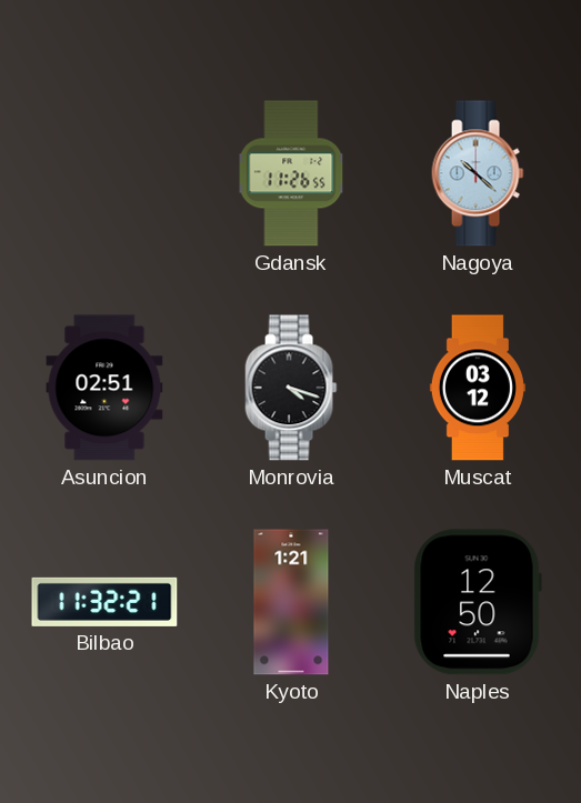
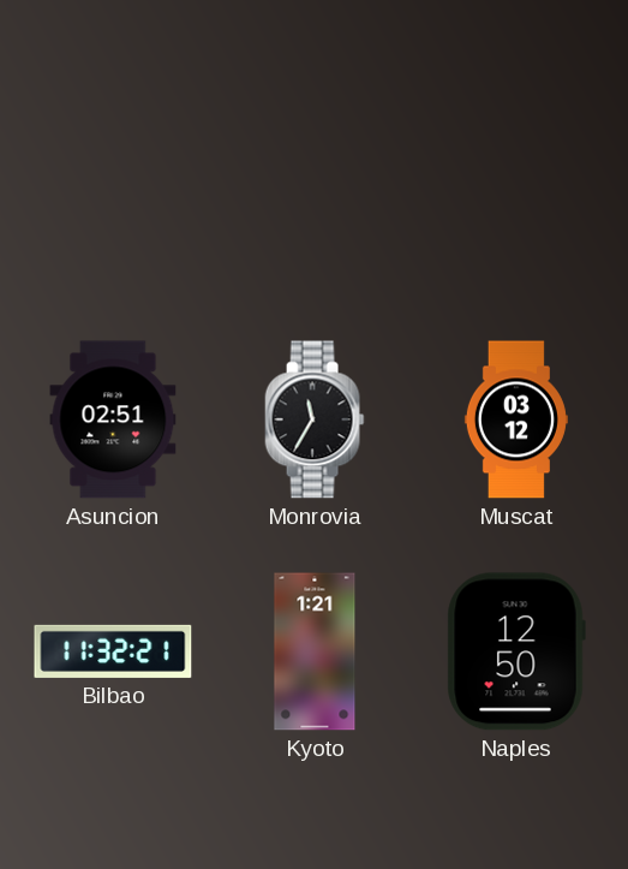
Gdansk: 11:26 -> none (291, 173)
Nagoya: 10:22 -> none (478, 173)
Monrovia: 4:18 -> 11:35 (315, 419)
